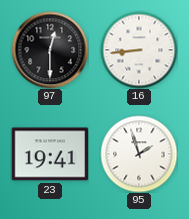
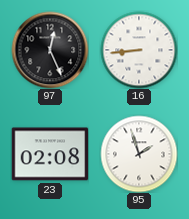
97: 12:30 -> 12:26 (50, 50)
23: 19:41 -> 02:08 (50, 154)
